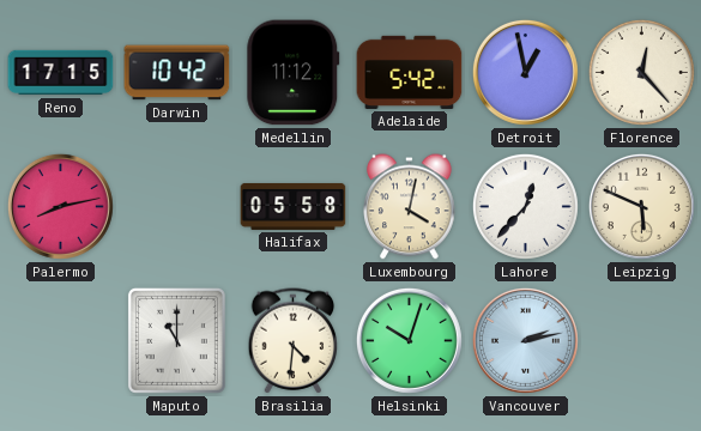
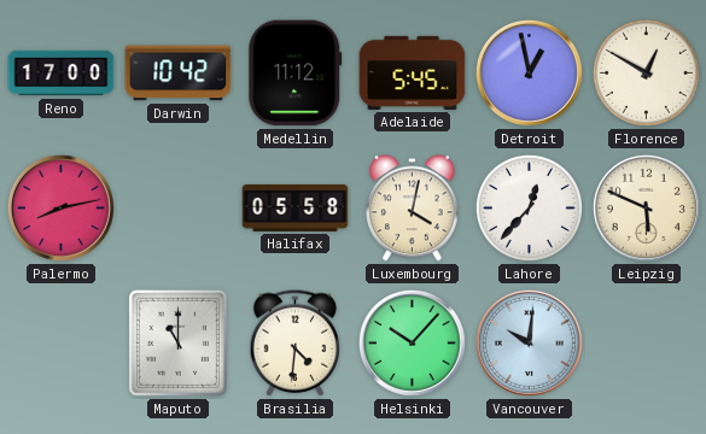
Reno: 17:15 -> 17:00 (62, 74)
Adelaide: 5:42 -> 5:45 (413, 72)
Florence: 12:23 -> 12:50 (646, 72)
Helsinki: 10:03 -> 10:07 (412, 342)
Vancouver: 2:13 -> 10:01 (529, 342)
